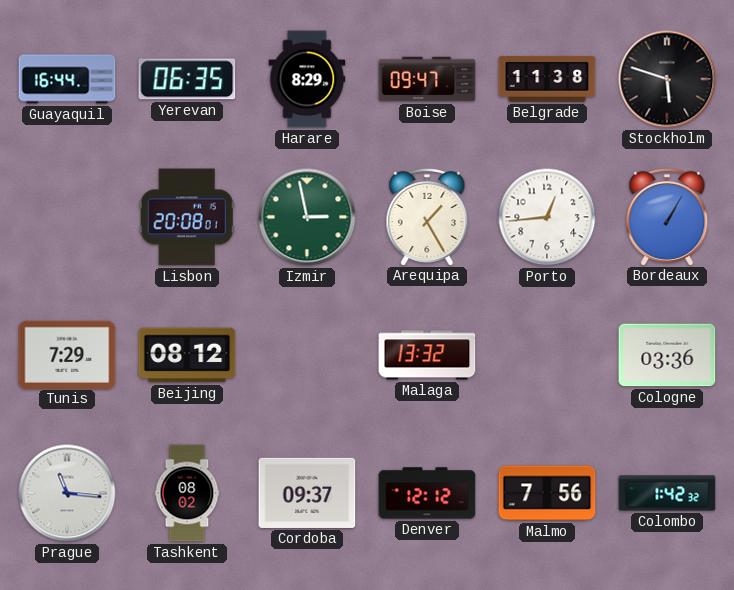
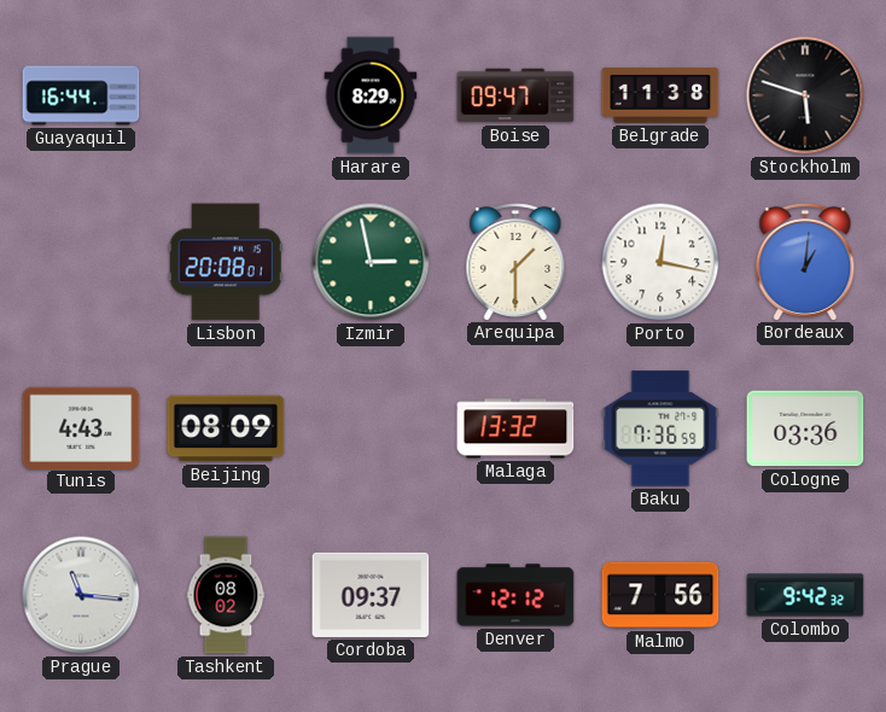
Yerevan: 06:35 -> none (187, 79)
Arequipa: 1:25 -> 1:30 (515, 261)
Porto: 12:44 -> 12:17 (660, 262)
Bordeaux: 1:05 -> 1:01 (805, 261)
Tunis: 7:29 -> 4:43 (81, 427)
Beijing: 08:12 -> 08:09 (226, 428)
Baku: none -> 7:36 (660, 428)
Colombo: 1:42 -> 9:42 (805, 595)
